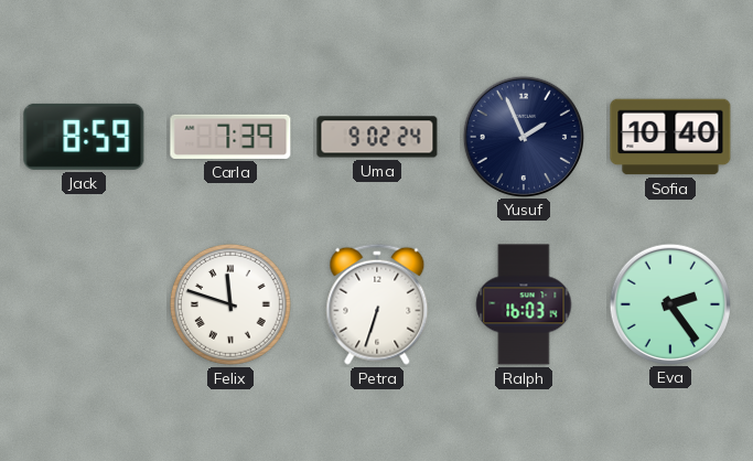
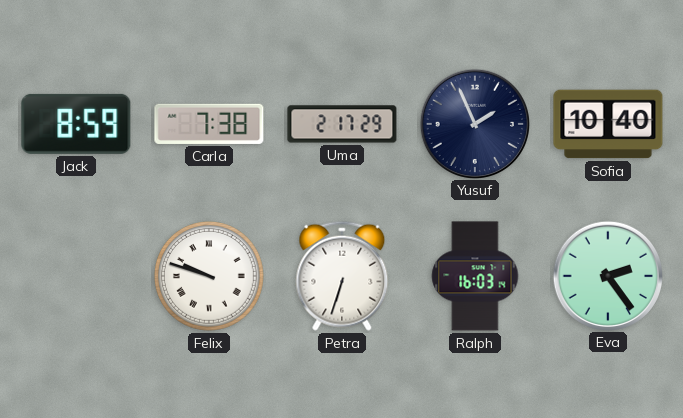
Carla: 7:39 -> 7:38 (209, 124)
Uma: 9:02 -> 2:17 (342, 124)
Felix: 11:48 -> 9:48 (210, 277)
